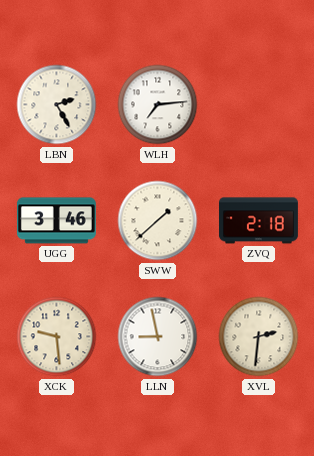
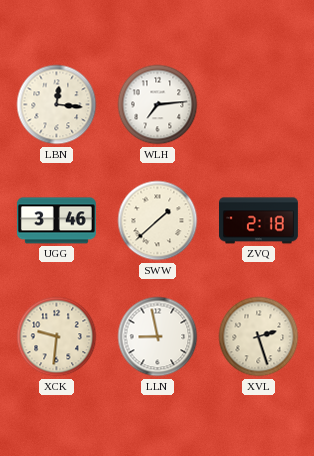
LBN: 2:25 -> 12:16 (57, 105)
XCK: 9:29 -> 9:31 (57, 337)
XVL: 2:31 -> 2:27 (259, 337)
